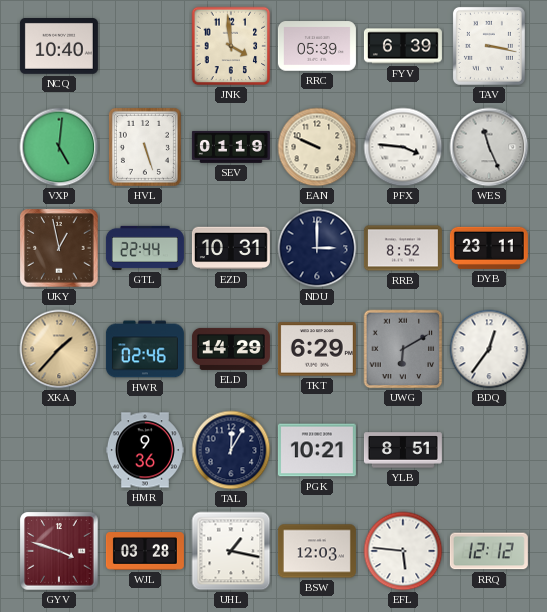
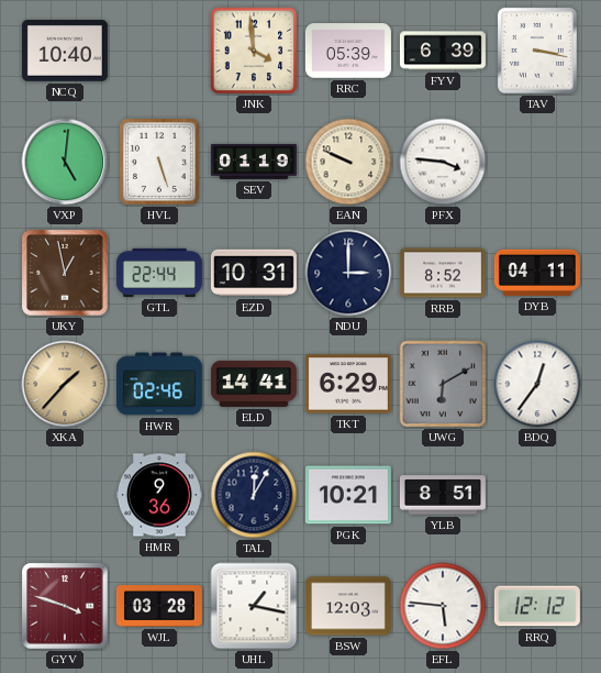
WES: 11:26 -> none (489, 147)
DYB: 23:11 -> 04:11 (537, 273)
ELD: 14:29 -> 14:41 (254, 384)
